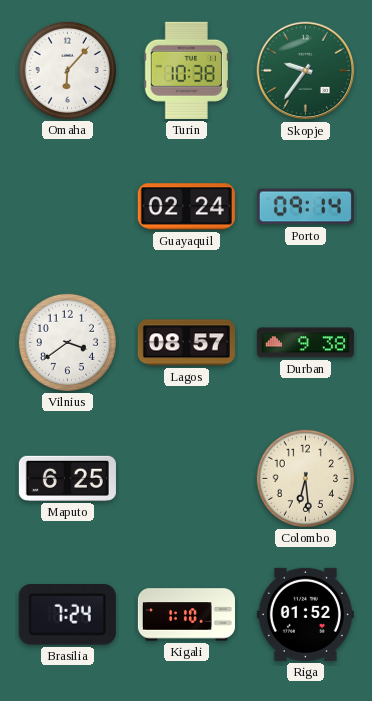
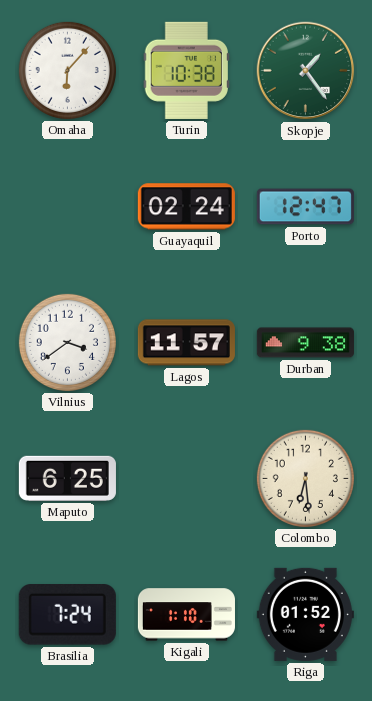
Skopje: 9:36 -> 1:24 (306, 71)
Porto: 09:14 -> 12:47 (305, 207)
Lagos: 08:57 -> 11:57 (186, 343)
